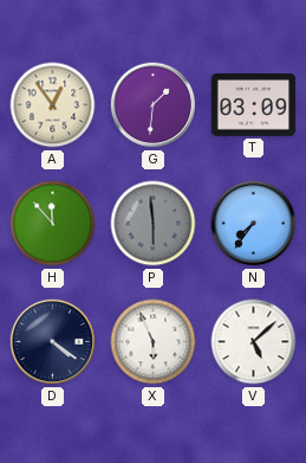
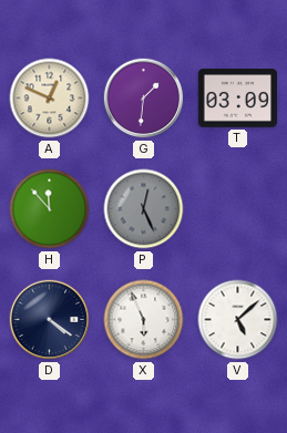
A: 12:54 -> 12:49 (50, 99)
P: 5:59 -> 12:26 (144, 209)
N: 7:36 -> none (254, 224)
